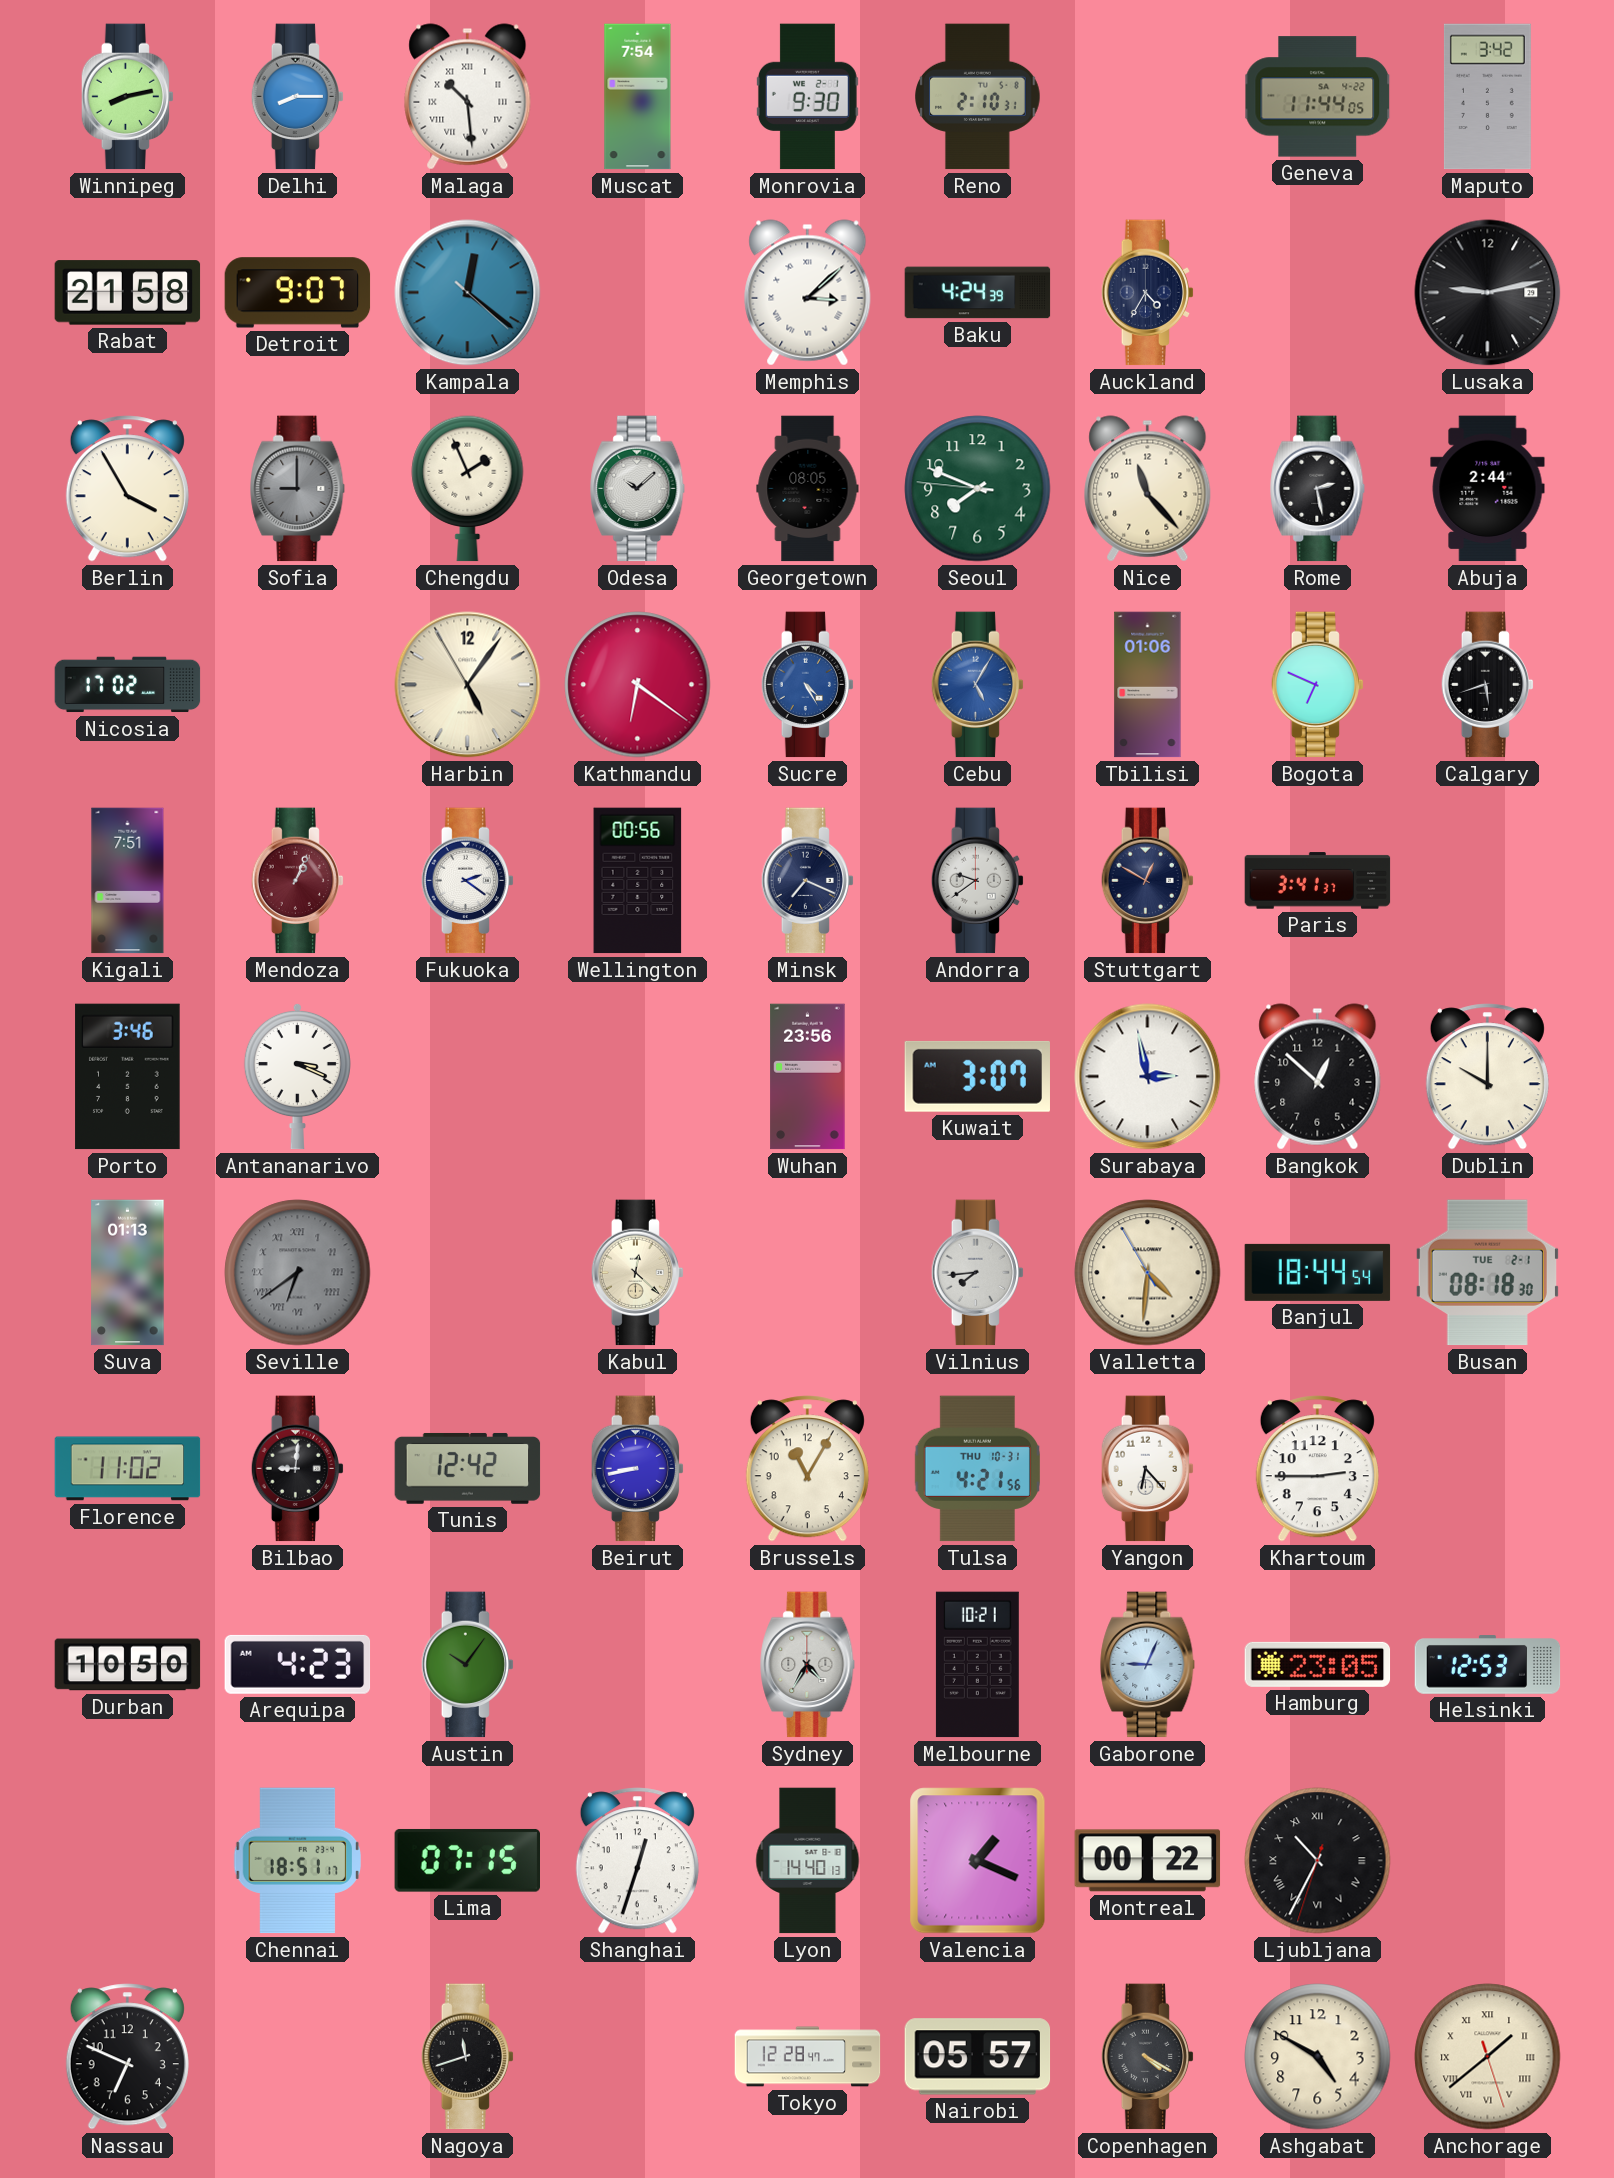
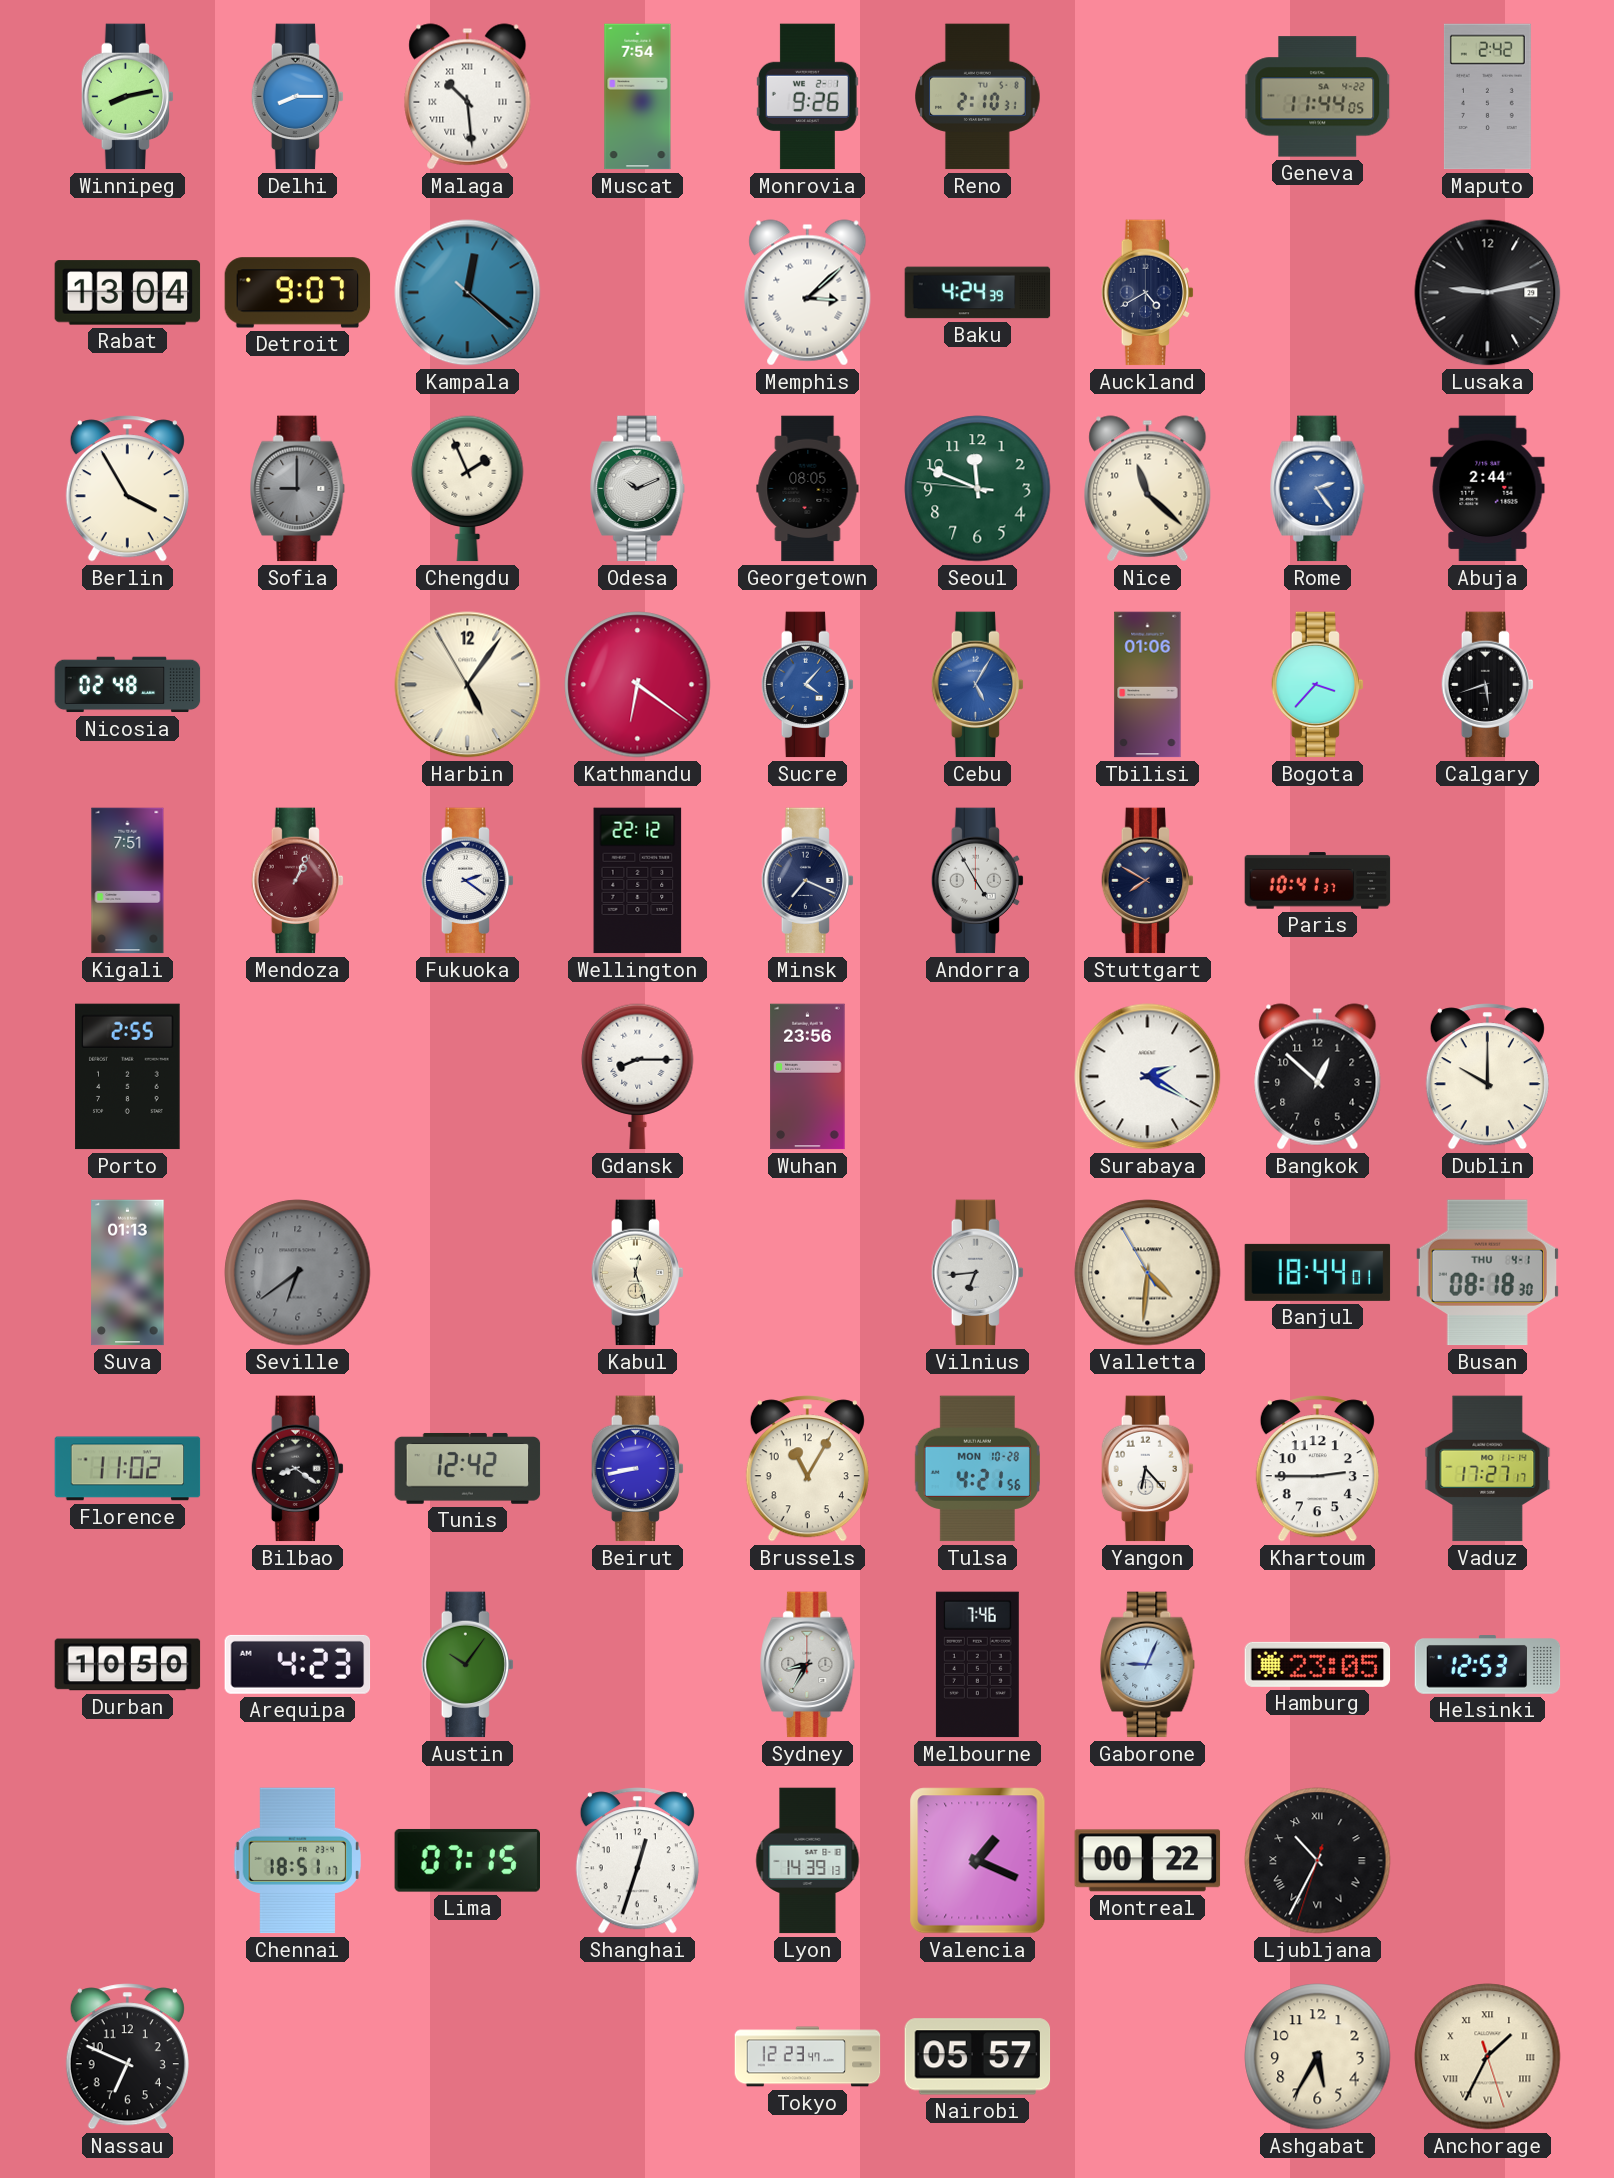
Monrovia: 9:30 -> 9:26 (807, 97)
Maputo: 3:42 -> 2:42 (1487, 97)
Rabat: 21:58 -> 13:04 (128, 293)
Auckland: 4:35 -> 4:40 (1147, 293)
Odesa: 10:08 -> 10:11 (638, 489)
Seoul: 7:48 -> 11:48 (978, 489)
Nice: 11:23 -> 11:22 (1148, 489)
Rome: 2:28 -> 2:24 (1318, 489)
Rome dial: black -> blue (1318, 489)
Nicosia: 17:02 -> 02:48 (128, 685)
Sucre: 4:25 -> 4:07 (807, 685)
Bogota: 6:49 -> 3:37 (1317, 685)
Wellington: 00:56 -> 22:12 (638, 881)
Andorra: 9:39 -> 4:55 (977, 881)
Stuttgart: 12:50 -> 7:50 (1147, 881)
Paris: 3:41 -> 10:41 (1318, 881)
Porto: 3:46 -> 2:55 (128, 1077)
Antananarivo: 3:19 -> none (297, 1076)
Gdansk: none -> 8:15 (638, 1077)
Kuwait: 3:07 -> none (977, 1076)
Surabaya: 2:58 -> 2:20 (1148, 1077)
Seville numerals: Roman -> Arabic (298, 1273)
Kabul: 12:22 -> 12:27 (637, 1273)
Vilnius: 7:44 -> 6:44 (977, 1273)
Banjul: 18:44:54 -> 18:44:01 (1318, 1272)
Busan date: TUE 2-1 -> THU 4-1 (1487, 1273)
Bilbao: 9:01 -> 8:21 (297, 1469)
Tulsa date: THU 10-31 -> MON 10-28 (977, 1469)
Vaduz: none -> 17:27 (1488, 1469)
Sydney: 4:35 -> 8:35 (808, 1665)
Melbourne: 10:21 -> 7:46 (977, 1665)
Lyon: 14:40 -> 14:39 (808, 1861)
Nagoya: 11:42 -> none (467, 2057)
Tokyo: 12:28 -> 12:23 (808, 2057)
Copenhagen: 4:20 -> none (1147, 2057)
Ashgabat: 4:50 -> 5:35 (1318, 2057)
Anchorage: 1:38 -> 1:34 (1488, 2057)
